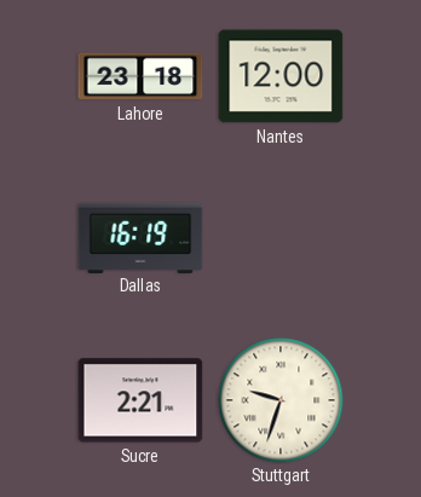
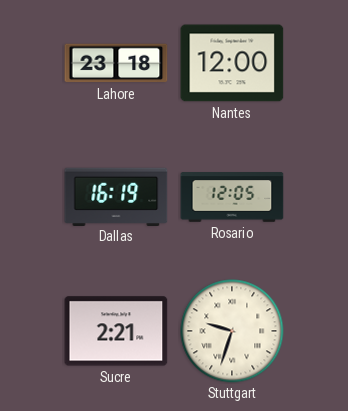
Rosario: none -> 12:05 (232, 197)
